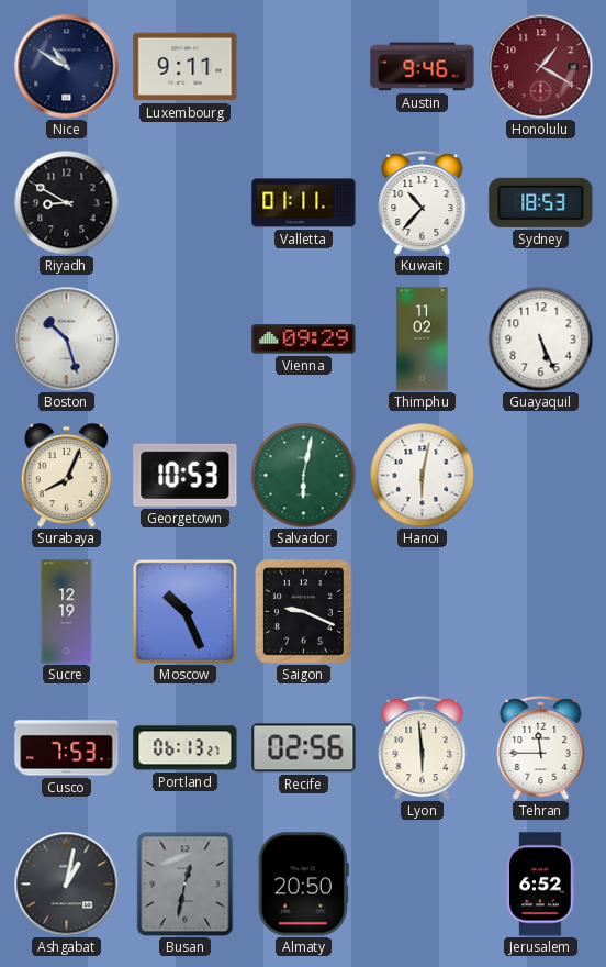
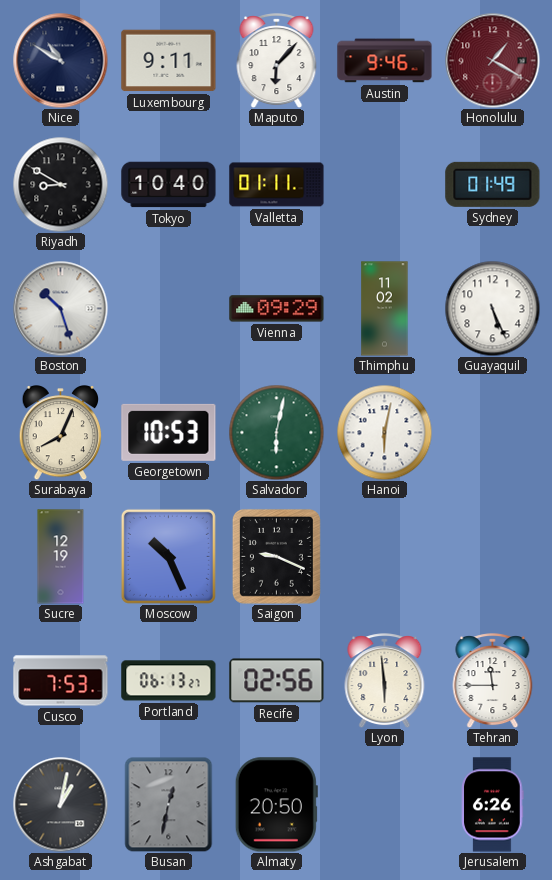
Maputo: none -> 6:07 (277, 61)
Tokyo: none -> 10:40 (169, 185)
Kuwait: 10:37 -> none (423, 203)
Sydney: 18:53 -> 01:49 (493, 184)
Jerusalem: 6:52 -> 6:26 (493, 805)
